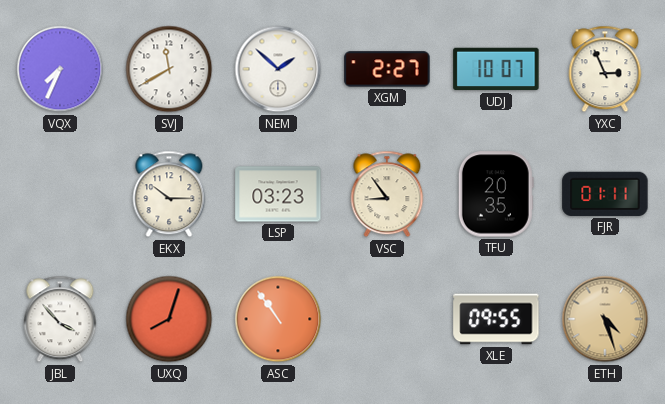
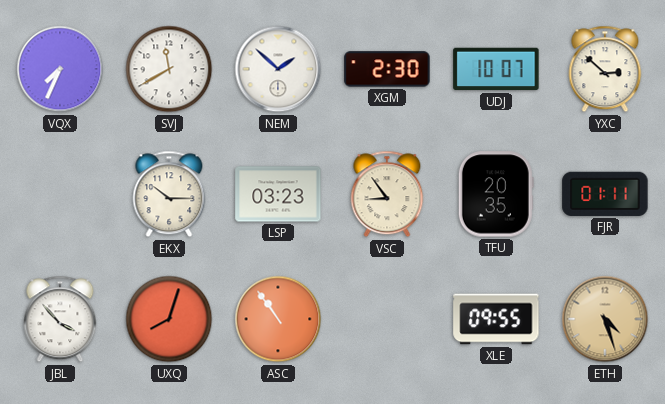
XGM: 2:27 -> 2:30 (387, 69)
YXC: 2:56 -> 2:52 (605, 69)
